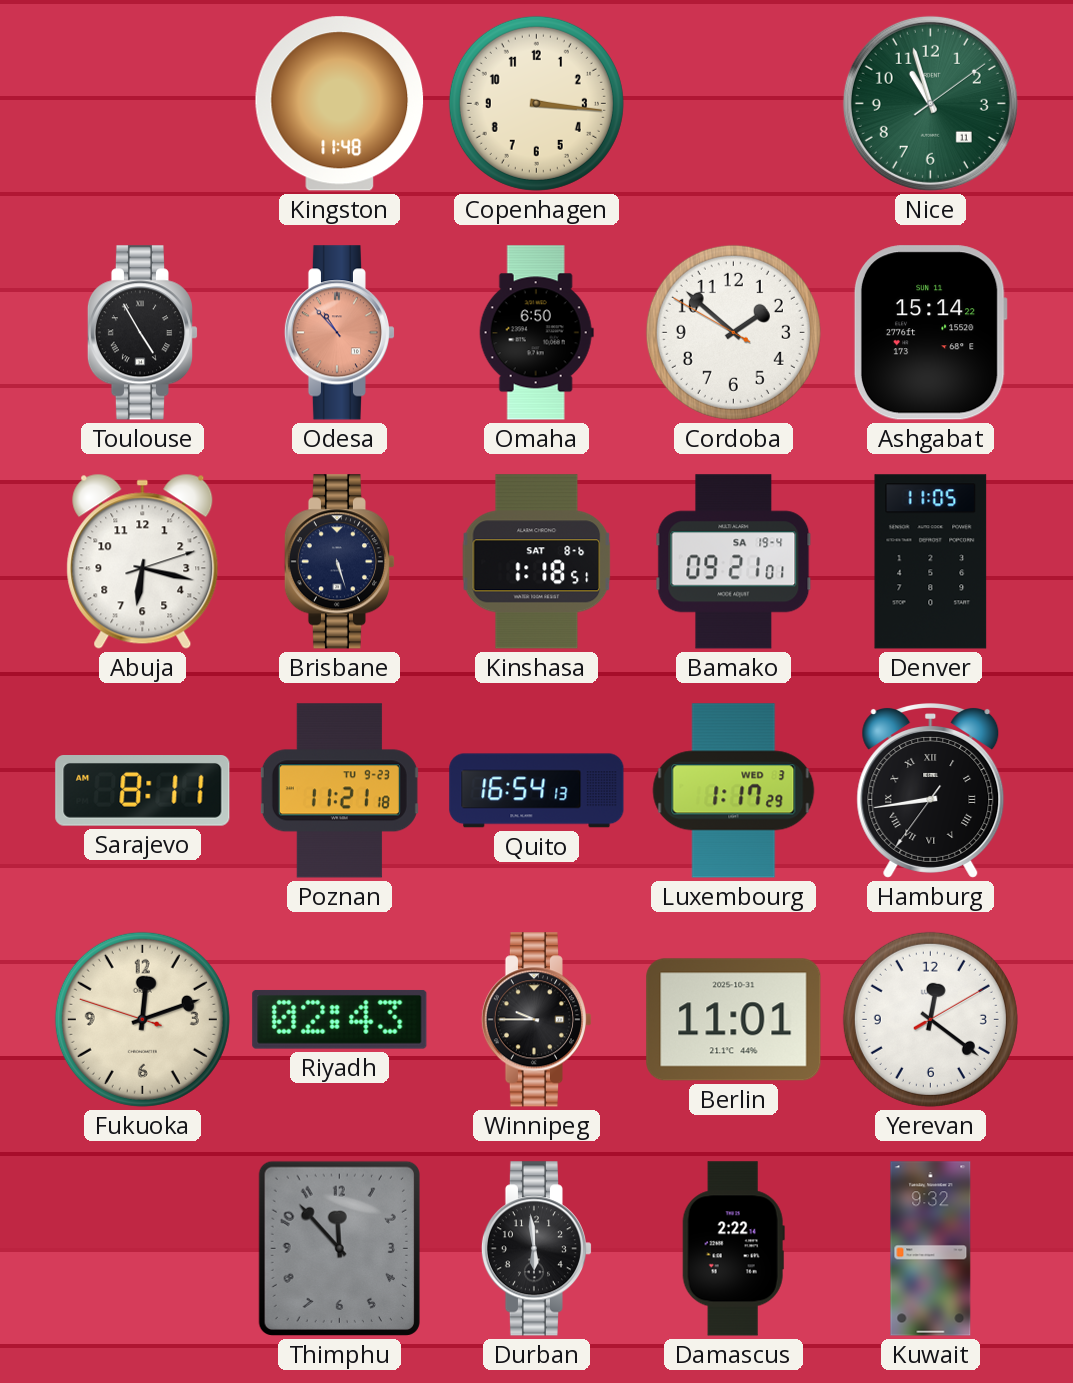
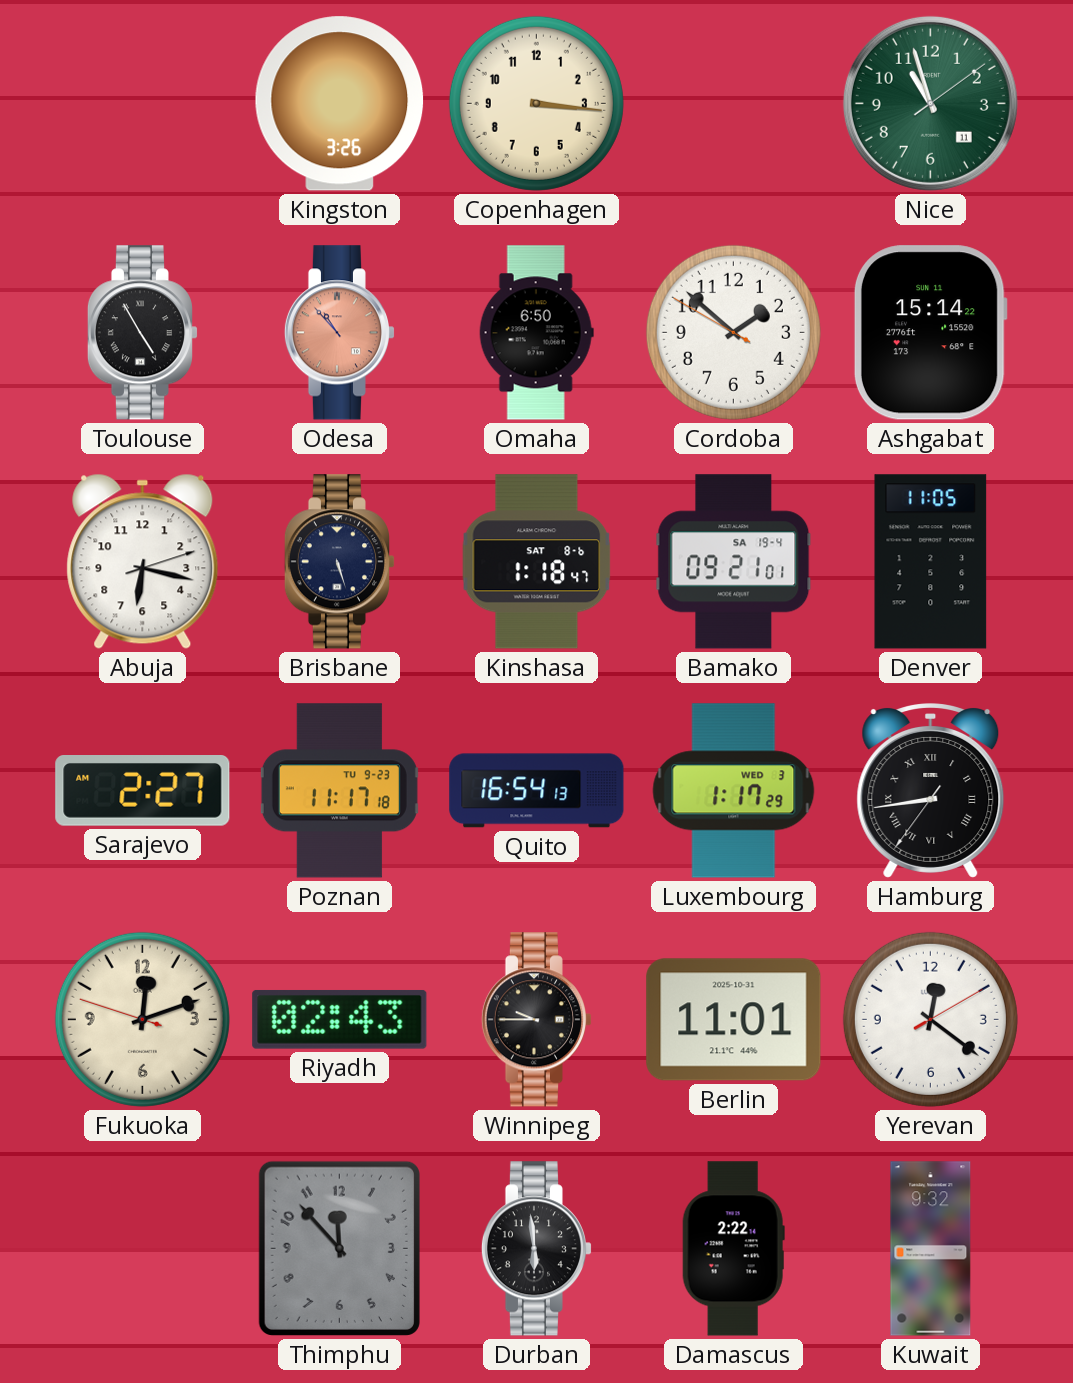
Kingston: 11:48 -> 3:26 (340, 104)
Kinshasa: 1:18:51 -> 1:18:47 (537, 562)
Sarajevo: 8:11 -> 2:27 (143, 791)
Poznan: 11:21 -> 11:17 (339, 791)
